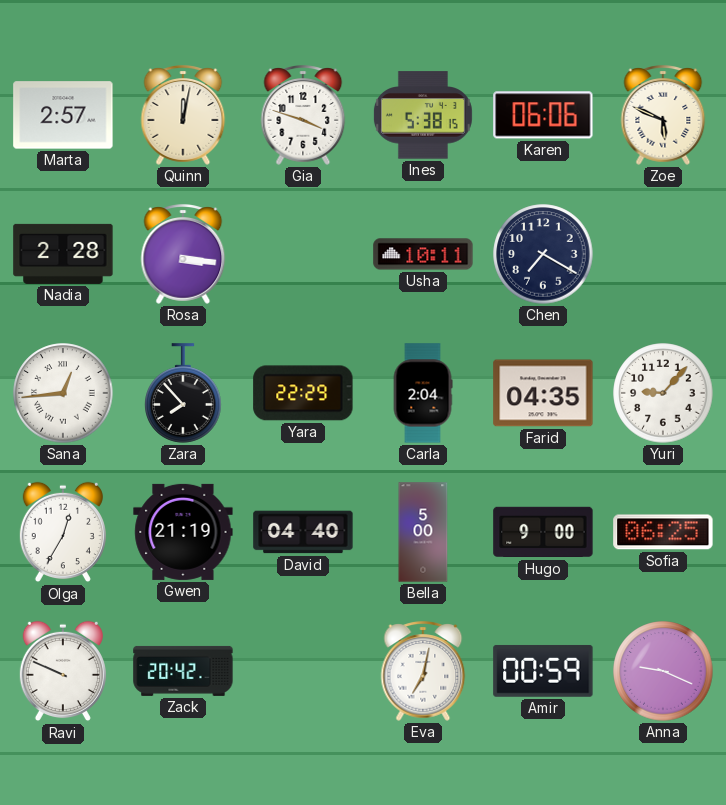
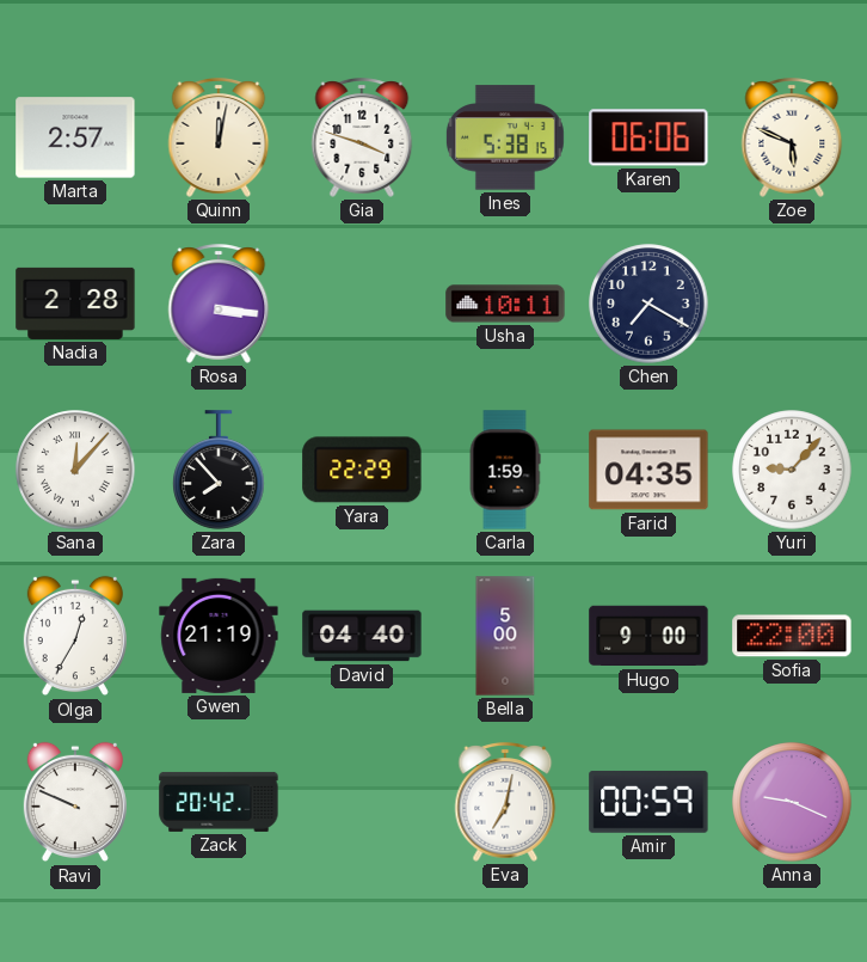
Sana: 12:44 -> 12:07 (75, 470)
Carla: 2:04 -> 1:59 (505, 470)
Sofia: 06:25 -> 22:00 (792, 636)
